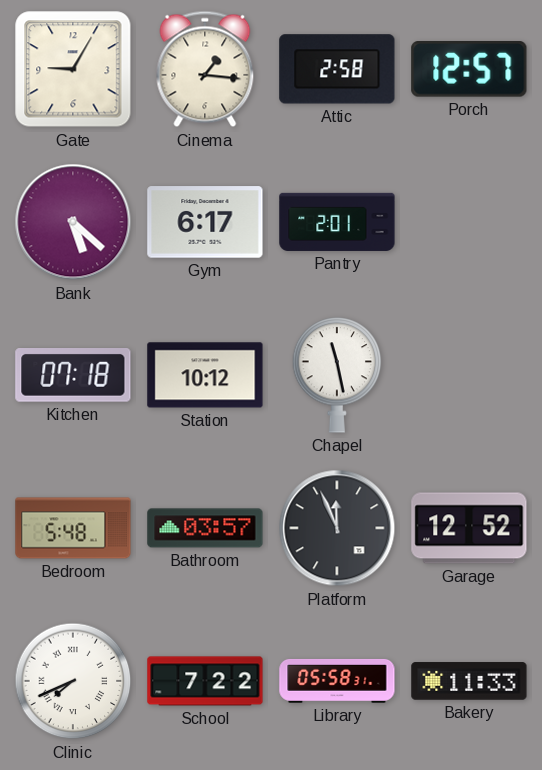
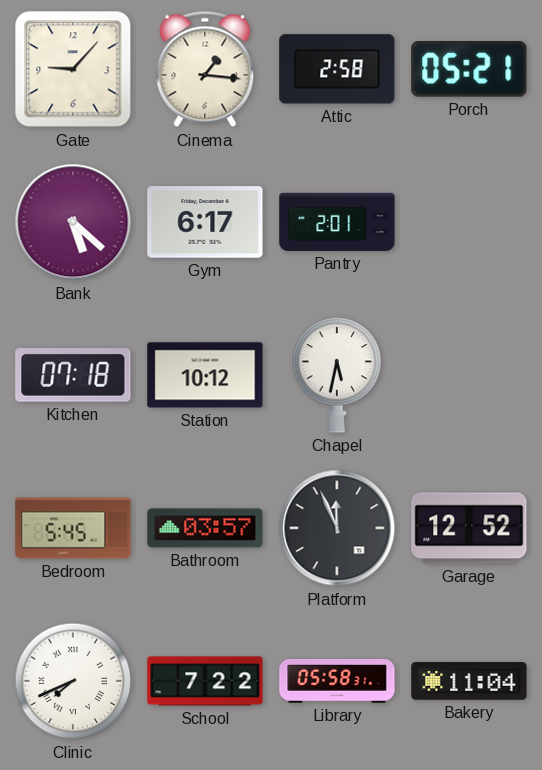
Gate: 9:05 -> 9:07 (73, 69)
Porch: 12:57 -> 05:21 (469, 70)
Chapel: 11:28 -> 5:32 (337, 375)
Bedroom: 5:48 -> 5:45 (73, 528)
Bakery: 11:33 -> 11:04 (469, 681)
